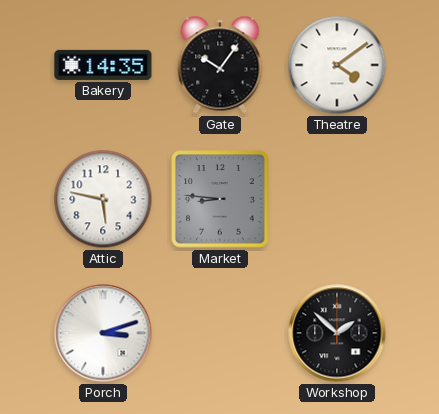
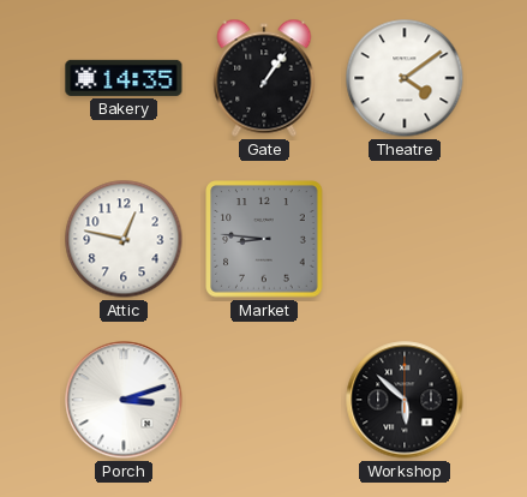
Gate: 10:06 -> 1:06 (264, 78)
Attic: 5:47 -> 12:47 (124, 239)
Workshop: 1:52 -> 5:52 (405, 400)
